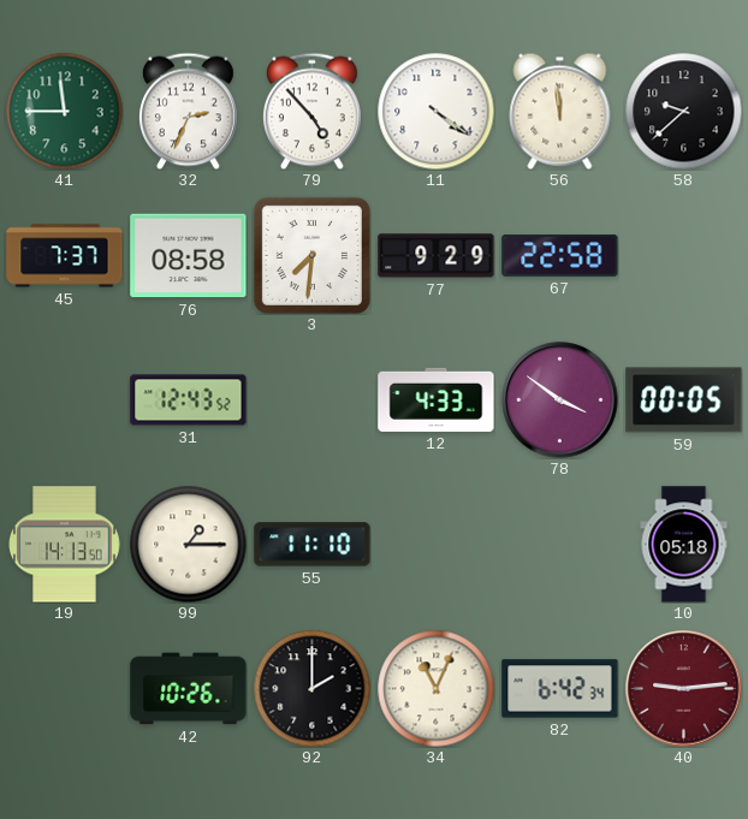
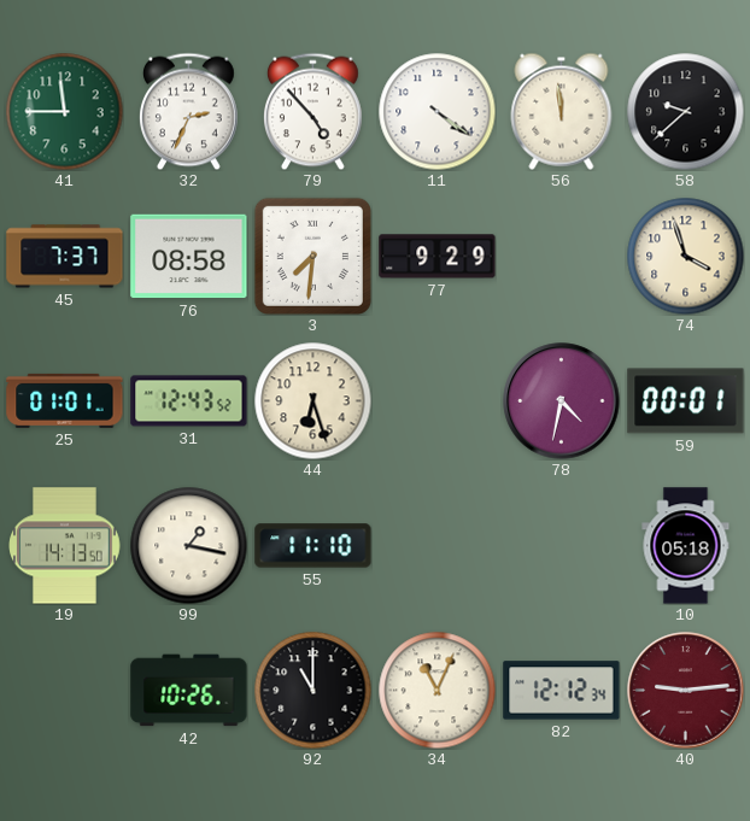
67: 22:58 -> none (560, 256)
74: none -> 3:57 (685, 256)
25: none -> 01:01 (65, 400)
44: none -> 6:27 (312, 400)
12: 4:33 -> none (437, 399)
78: 3:51 -> 4:32 (562, 401)
59: 00:05 -> 00:01 (686, 401)
99: 1:15 -> 1:17 (188, 545)
92: 2:00 -> 11:00 (312, 690)
82: 6:42 -> 12:12 (562, 691)
